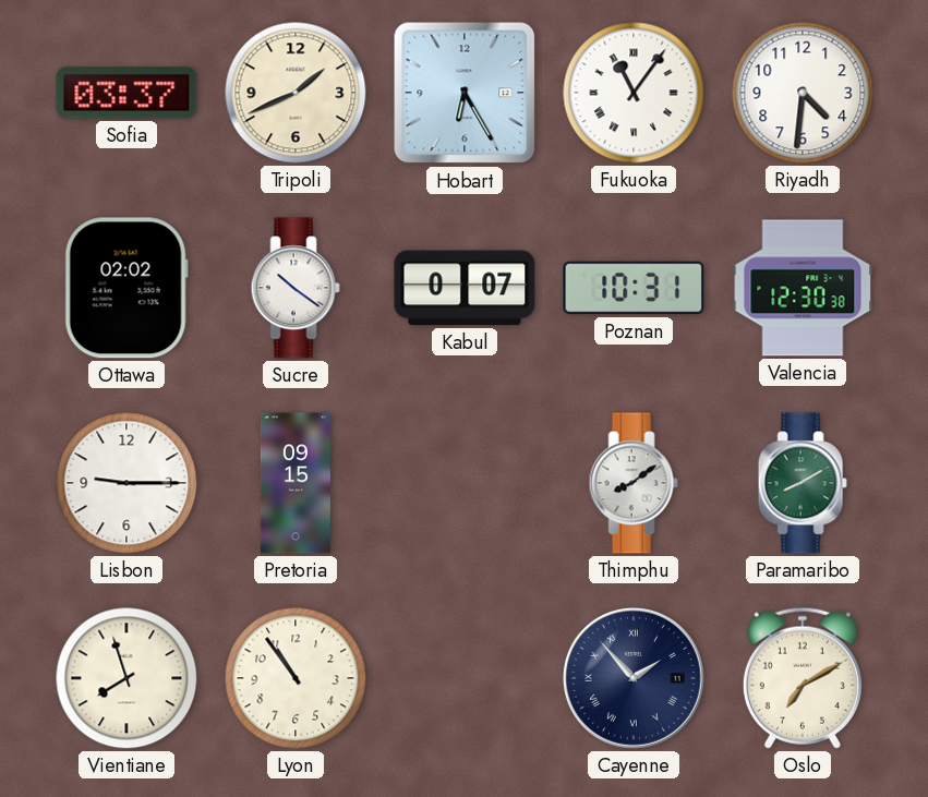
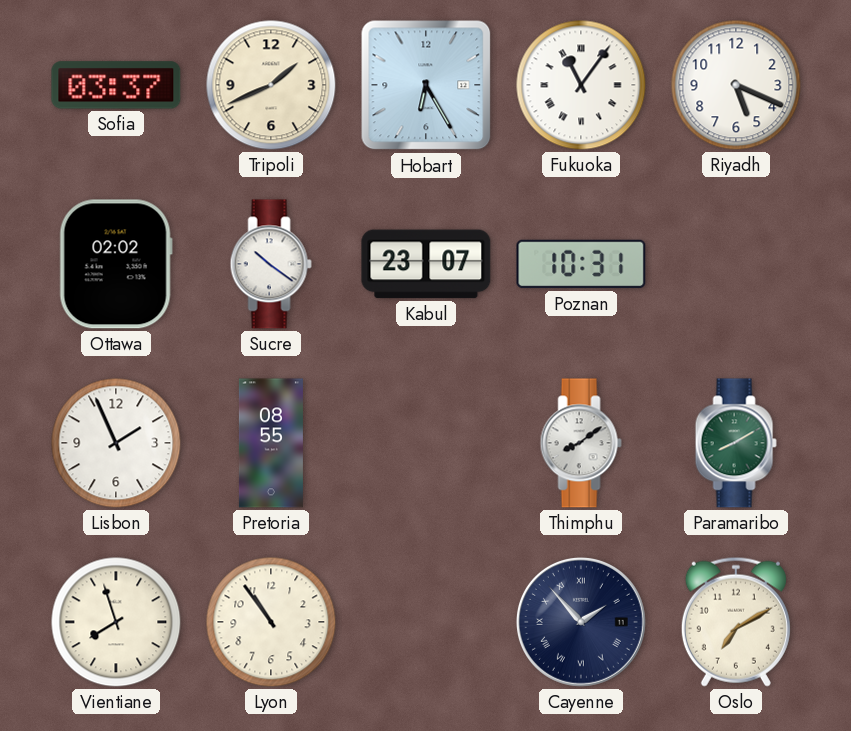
Riyadh: 4:31 -> 5:19 (736, 85)
Kabul: 0:07 -> 23:07 (426, 264)
Valencia: 12:30 -> none (803, 288)
Lisbon: 9:15 -> 1:56 (116, 443)
Pretoria: 09:15 -> 08:55 (271, 443)
